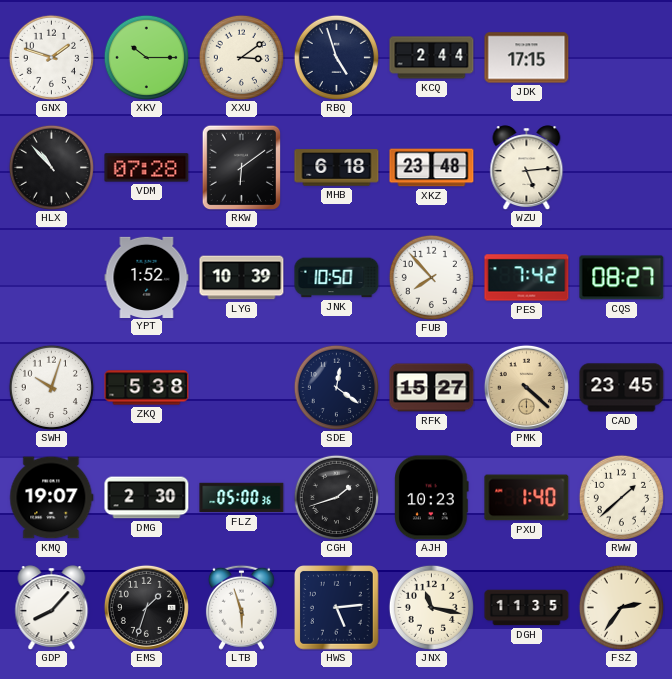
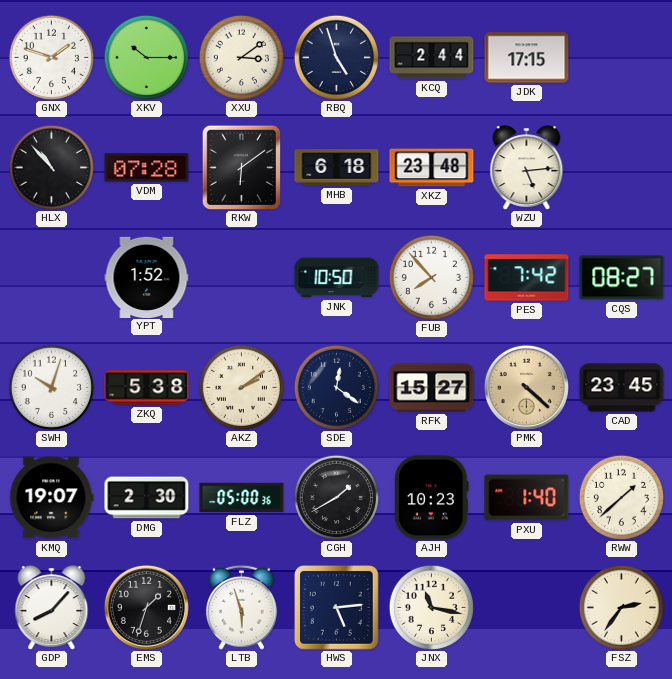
LYG: 10:39 -> none (242, 278)
AKZ: none -> 2:09 (241, 387)
CGH: 1:42 -> 1:40 (336, 497)
DGH: 11:35 -> none (527, 608)
